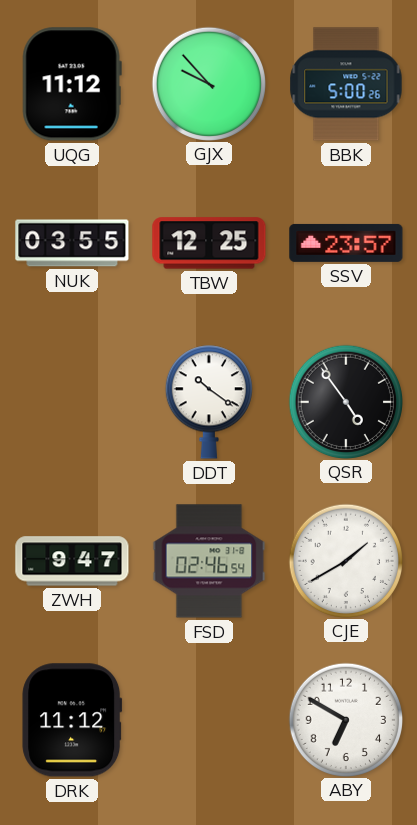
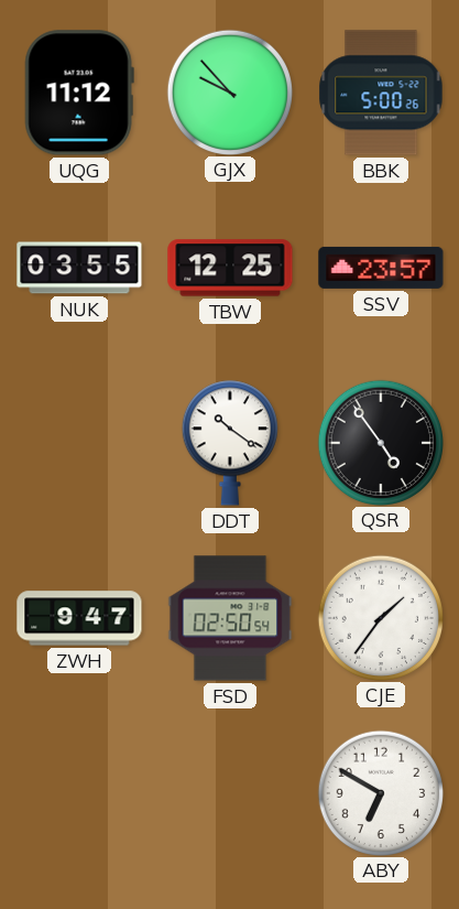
FSD: 02:46 -> 02:50 (230, 618)
CJE: 1:40 -> 1:36 (380, 617)
DRK: 11:12 -> none (72, 720)
